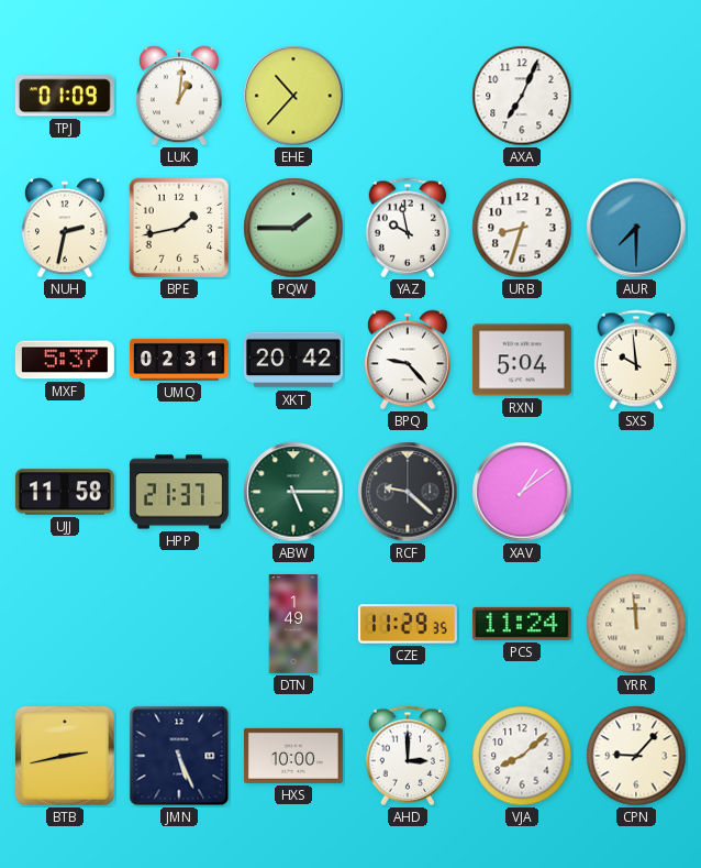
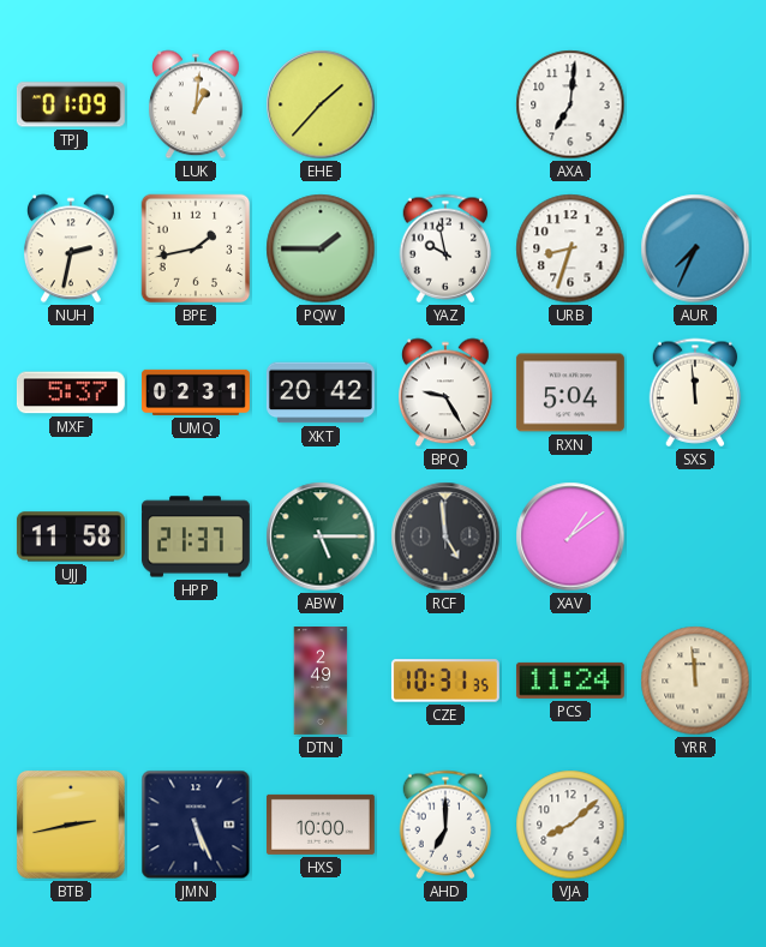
EHE: 10:37 -> 1:37 (321, 104)
AXA: 7:04 -> 7:01 (570, 104)
AUR: 7:30 -> 7:34 (695, 248)
BPQ: 9:23 -> 9:25 (447, 392)
SXS: 9:59 -> 11:59 (695, 392)
RCF: 9:22 -> 4:59 (445, 537)
DTN: 1:49 -> 2:49 (321, 682)
CZE: 11:29 -> 10:31 (445, 681)
AHD: 3:00 -> 7:00 (445, 825)
CPN: 9:07 -> none (636, 756)
